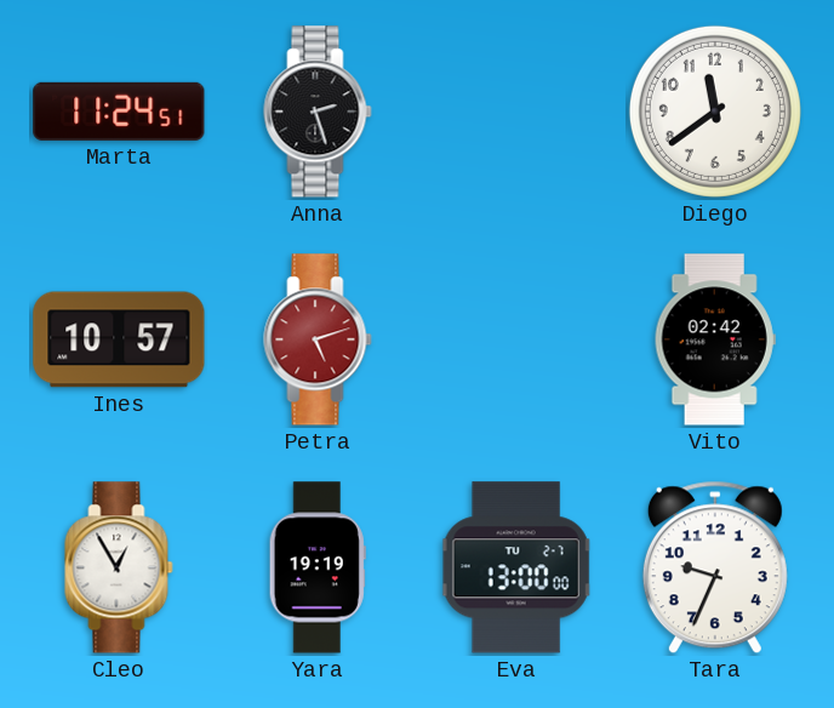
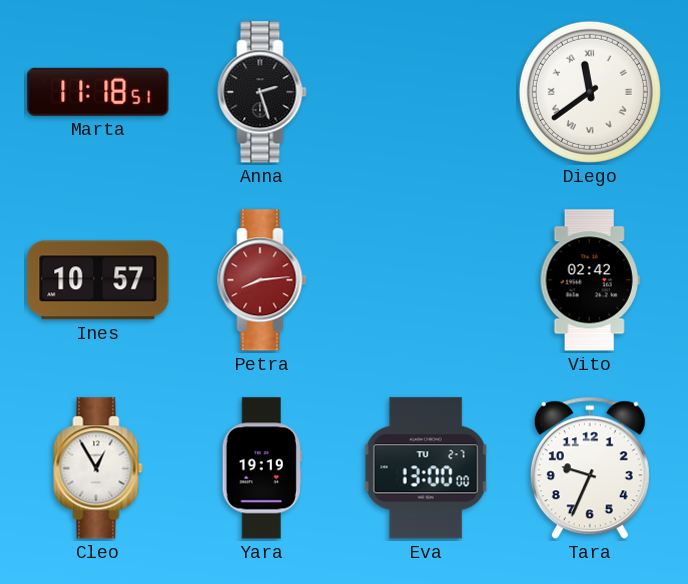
Marta: 11:24 -> 11:18 (98, 92)
Diego numerals: Arabic -> Roman (590, 92)
Petra: 5:12 -> 8:14 (262, 280)
